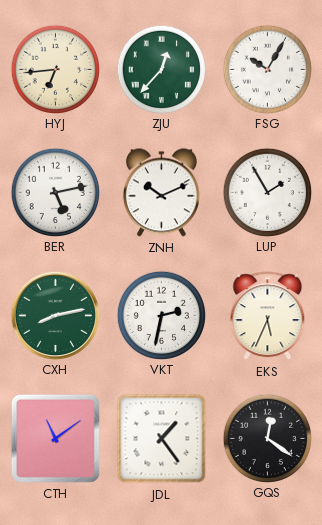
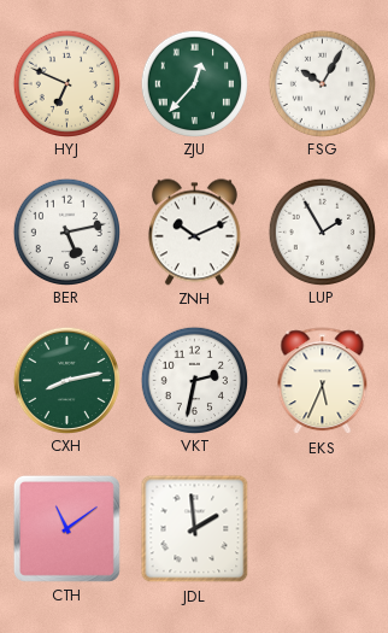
HYJ: 6:44 -> 6:49 (66, 83)
JDL: 1:24 -> 1:59 (195, 529)
GQS: 12:21 -> none (267, 438)
